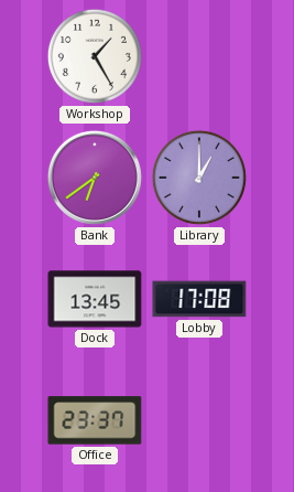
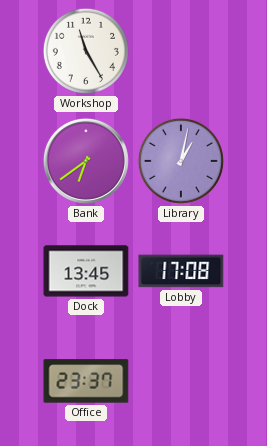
Workshop: 1:25 -> 11:25 (86, 51)
Library: 1:00 -> 1:02 (181, 161)
